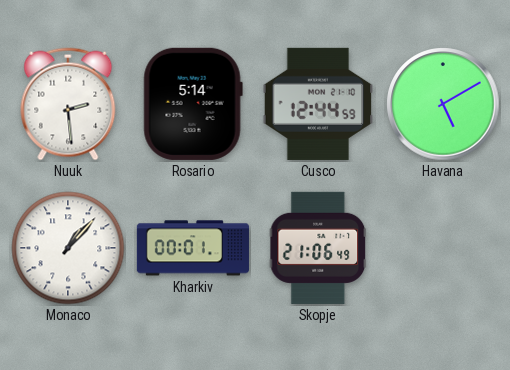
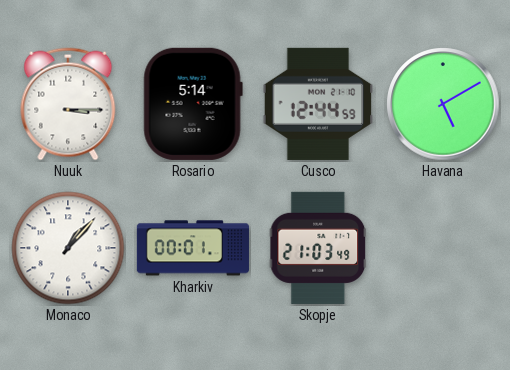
Nuuk: 2:29 -> 3:15 (68, 104)
Skopje: 21:06 -> 21:03 (318, 248)
